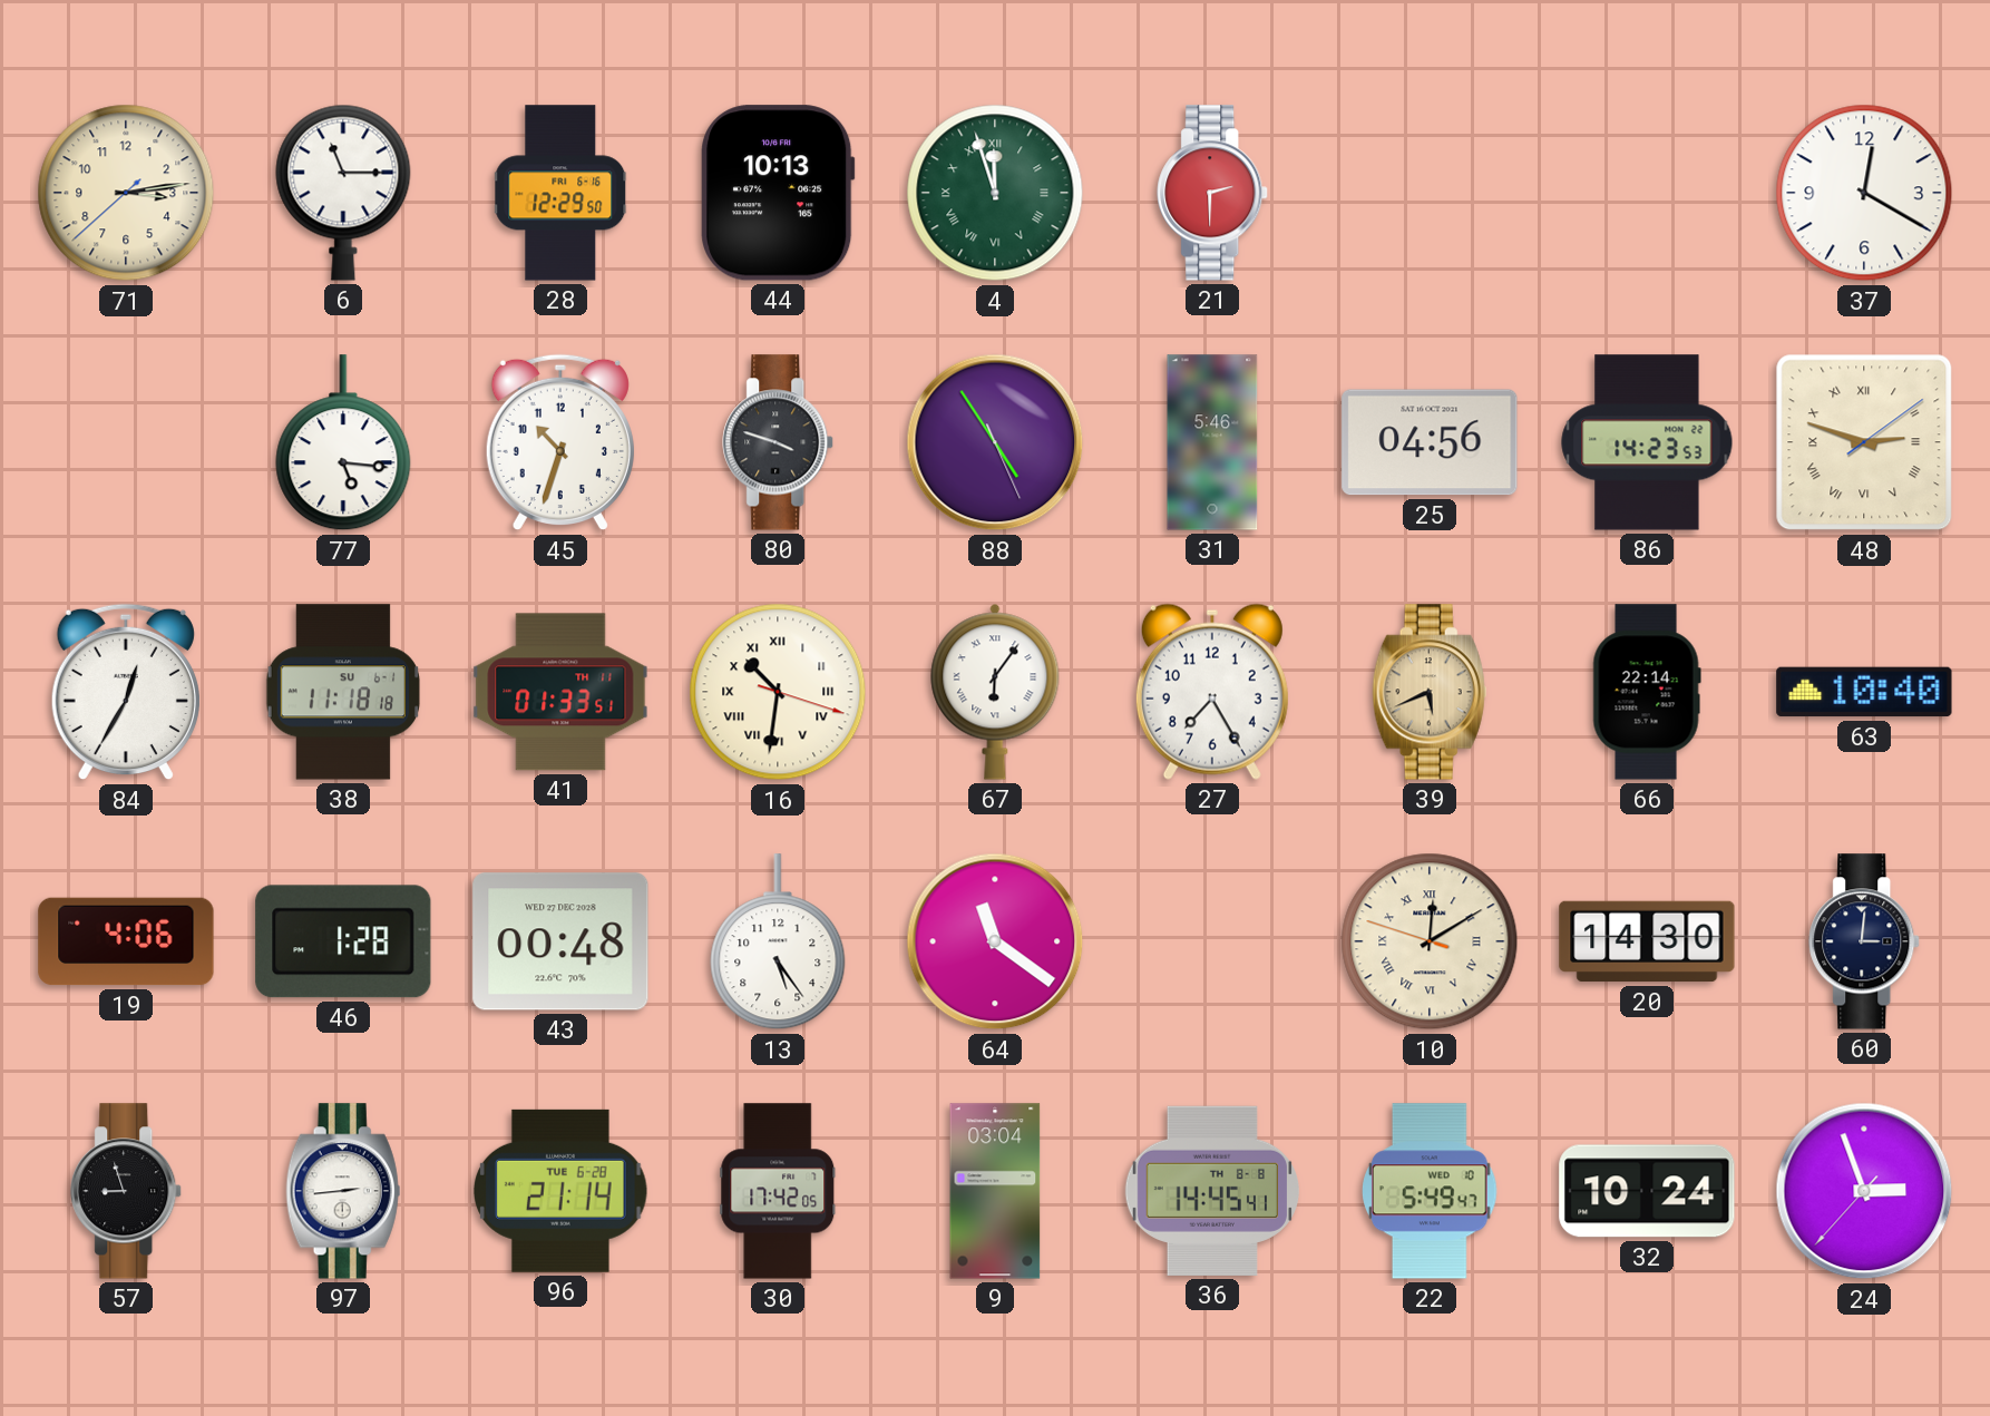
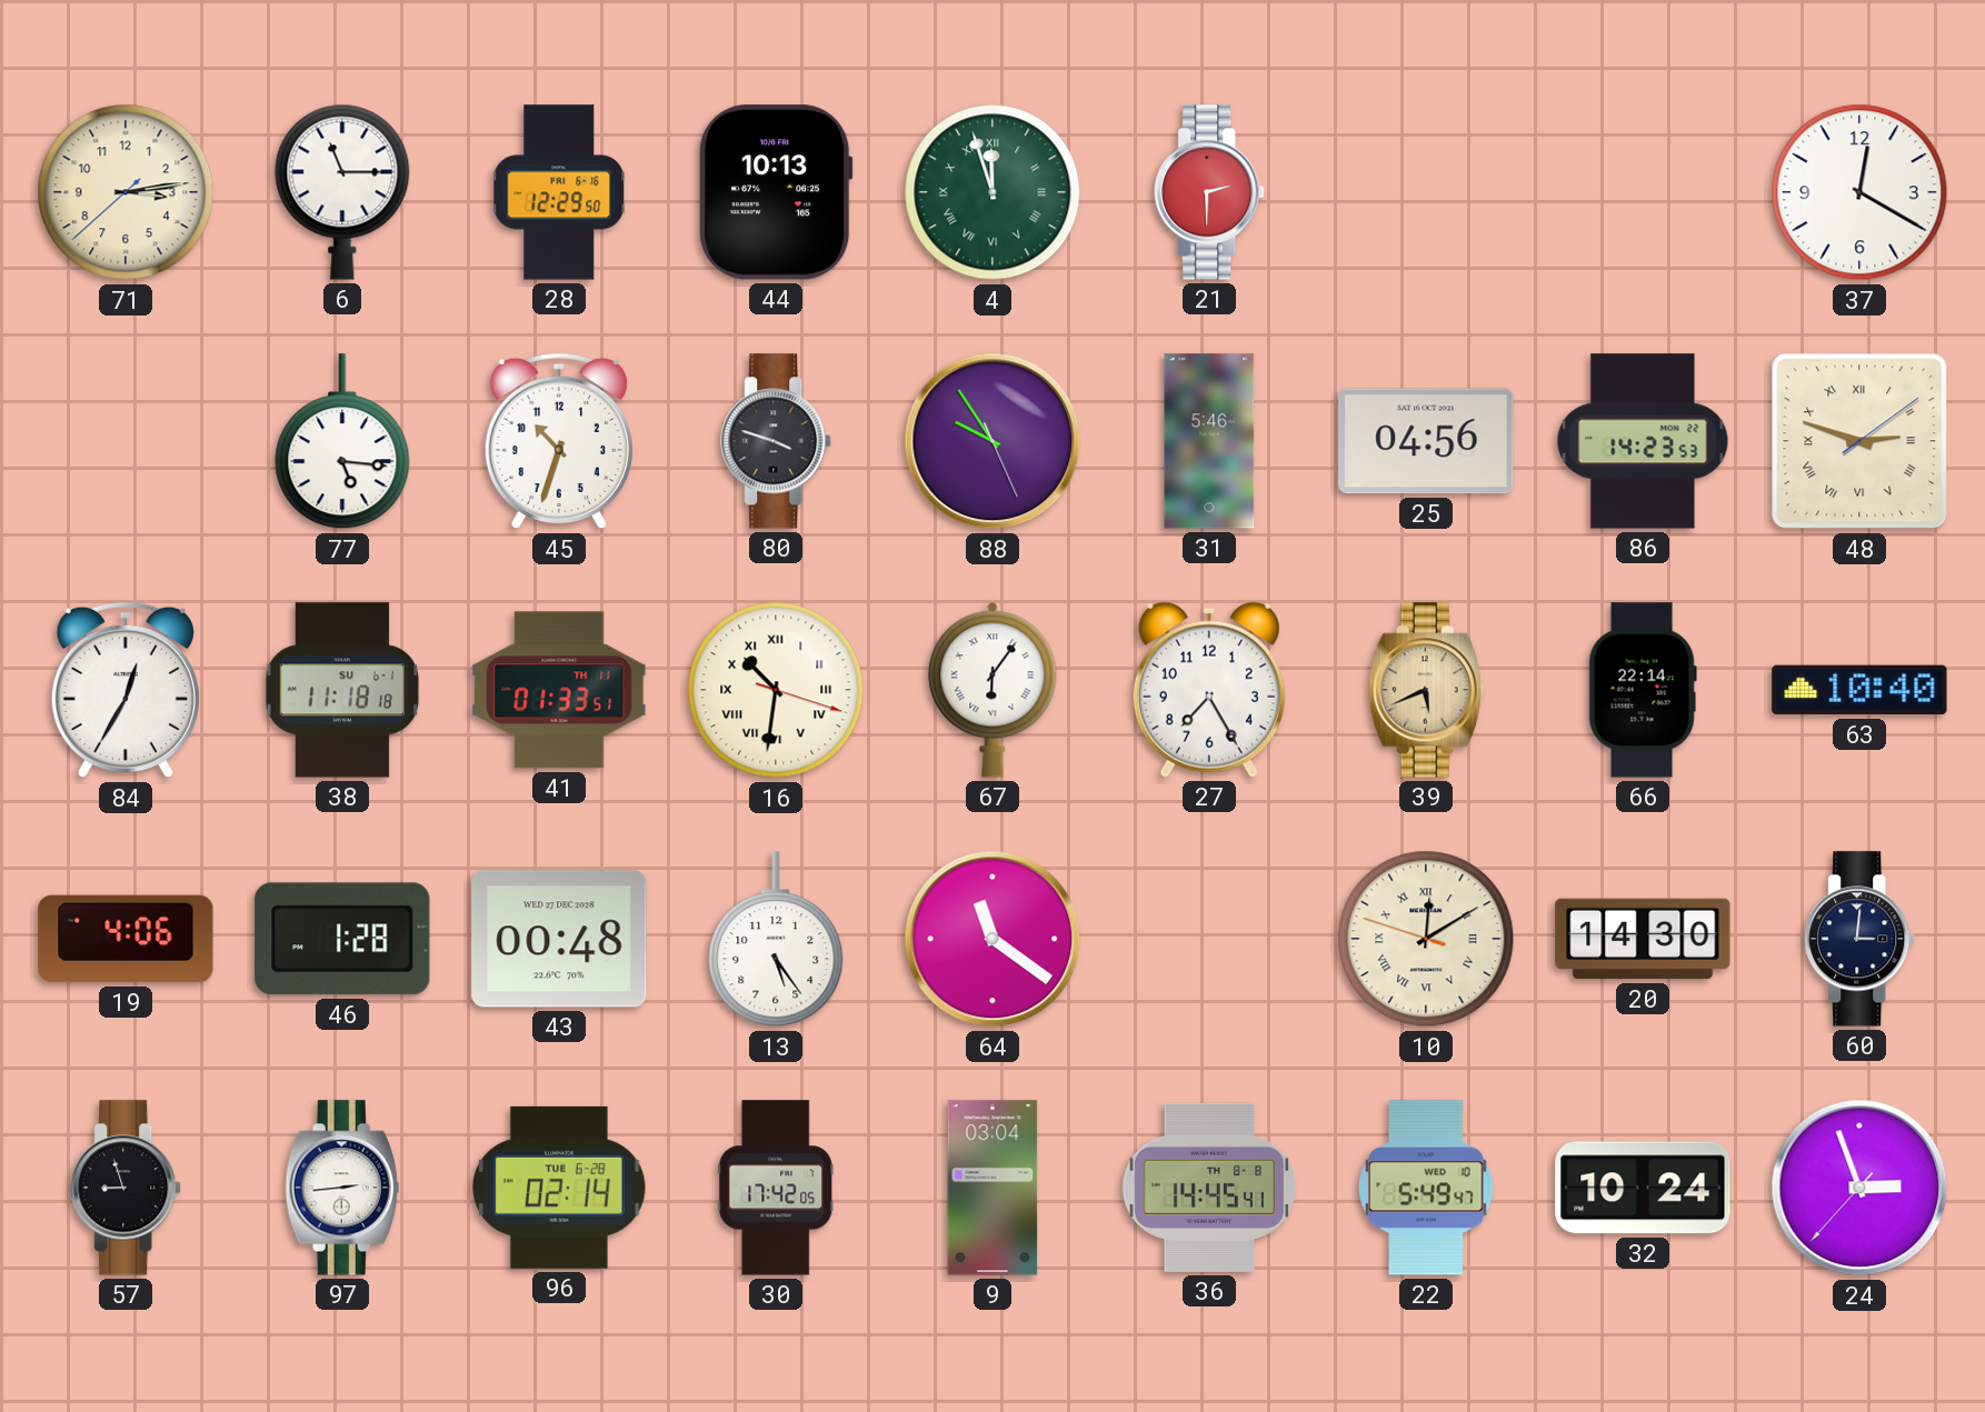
88: 4:54 -> 9:54 (992, 441)
96: 21:14 -> 02:14 (559, 1188)
